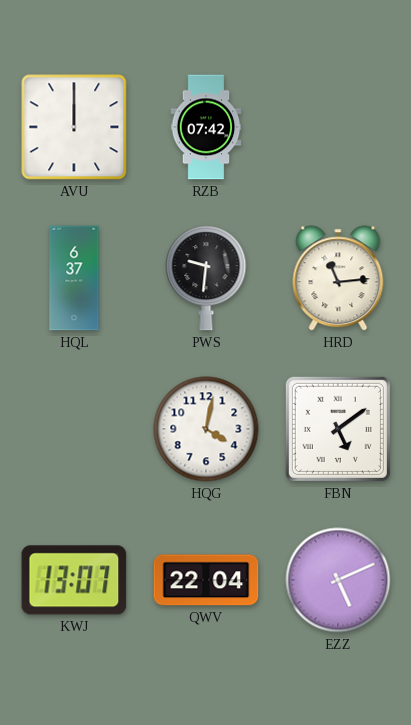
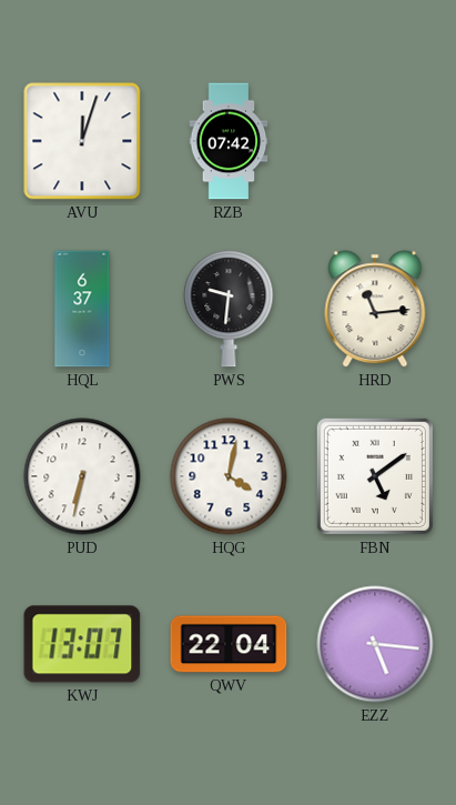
AVU: 12:00 -> 12:03 (82, 141)
PUD: none -> 6:32 (82, 476)
EZZ: 5:11 -> 5:16 (375, 644)
